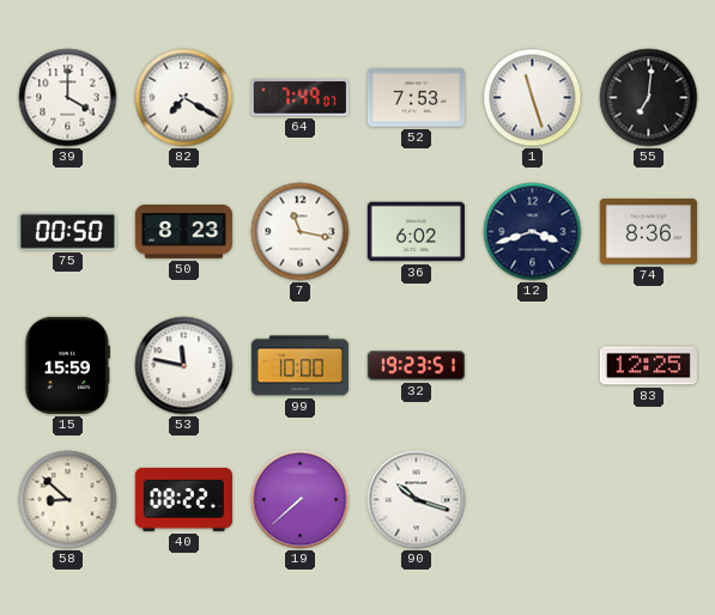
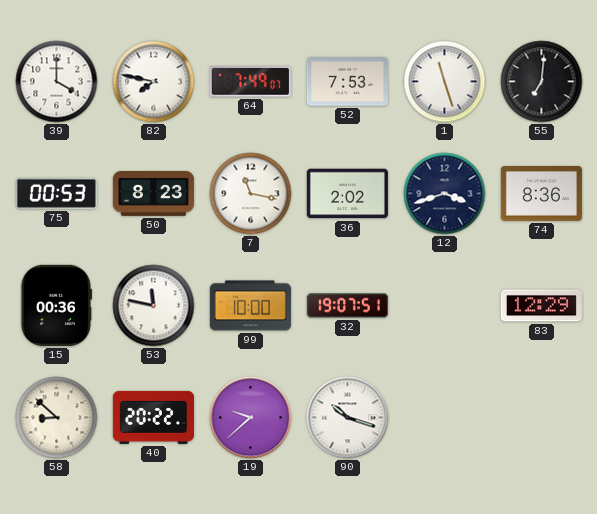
82: 7:20 -> 7:47 (154, 82)
75: 00:50 -> 00:53 (56, 193)
36: 6:02 -> 2:02 (347, 194)
15: 15:59 -> 00:36 (56, 305)
32: 19:23 -> 19:07 (347, 306)
83: 12:25 -> 12:29 (541, 306)
40: 08:22 -> 20:22 (153, 417)
19: 7:38 -> 9:38 (251, 418)
